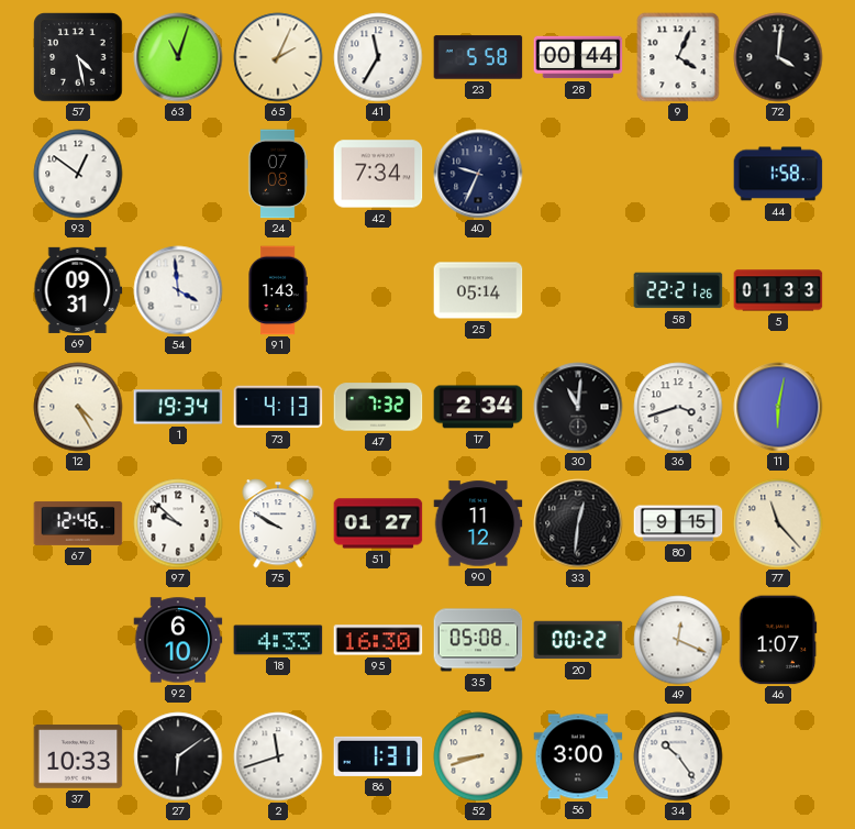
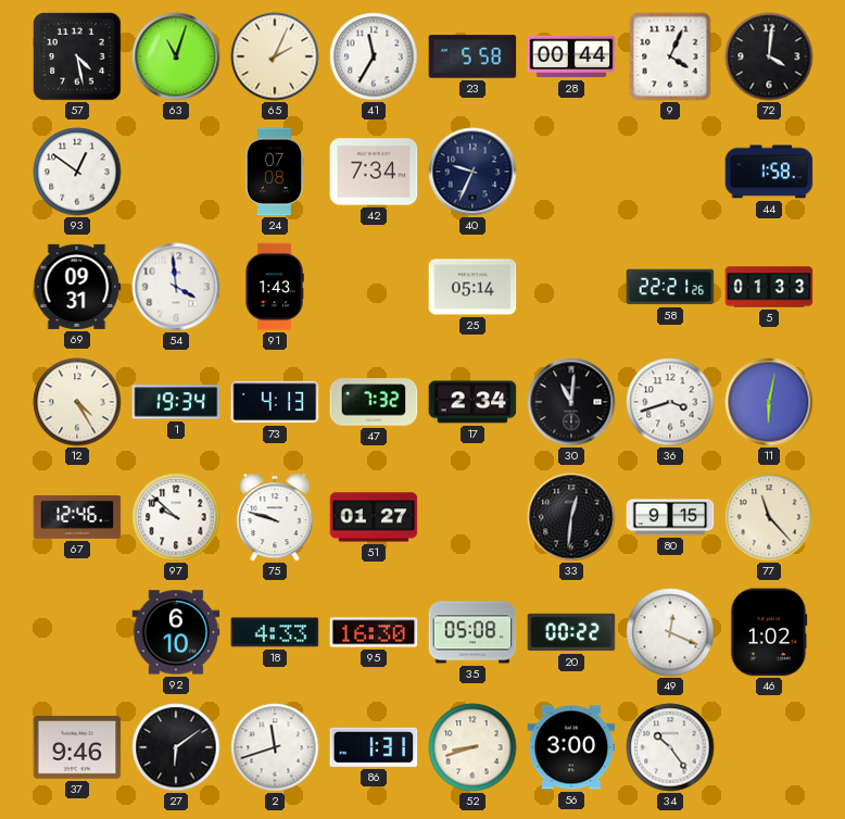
75: 9:50 -> 9:48 (275, 517)
90: 11:12 -> none (478, 523)
46: 1:07 -> 1:02 (769, 632)
37: 10:33 -> 9:46 (77, 747)
